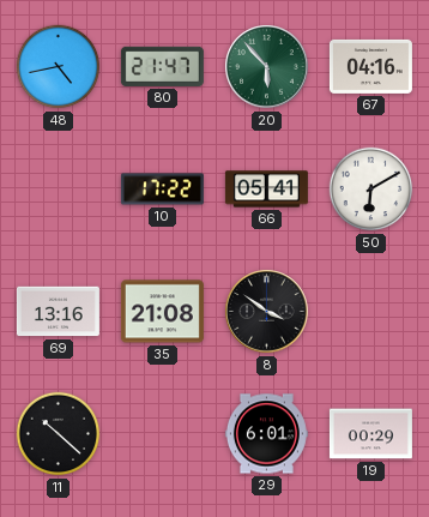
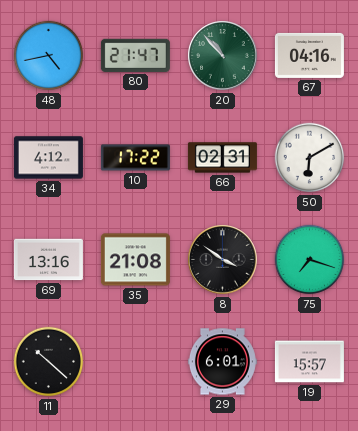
20: 5:53 -> 10:53 (223, 56)
34: none -> 4:12 (48, 158)
66: 05:41 -> 02:31 (222, 158)
75: none -> 7:18 (310, 260)
19: 00:29 -> 15:57 (309, 362)
